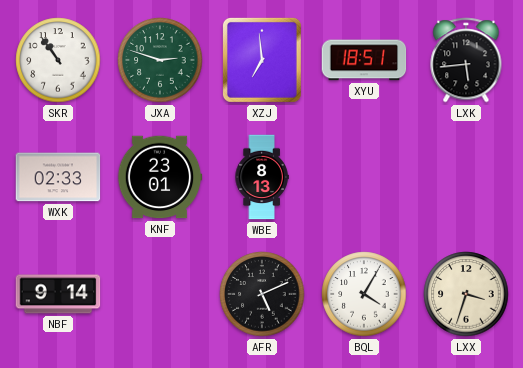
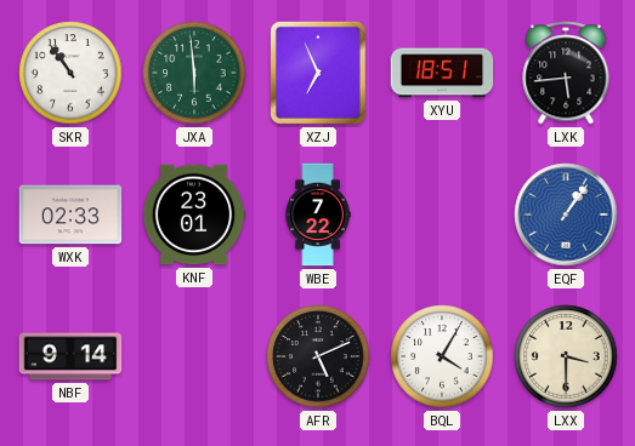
JXA: 2:48 -> 5:59 (194, 73)
XZJ: 6:59 -> 6:56 (318, 73)
WBE: 8:13 -> 7:22 (318, 215)
EQF: none -> 1:06 (566, 215)
LXX: 3:33 -> 3:30 (566, 356)
